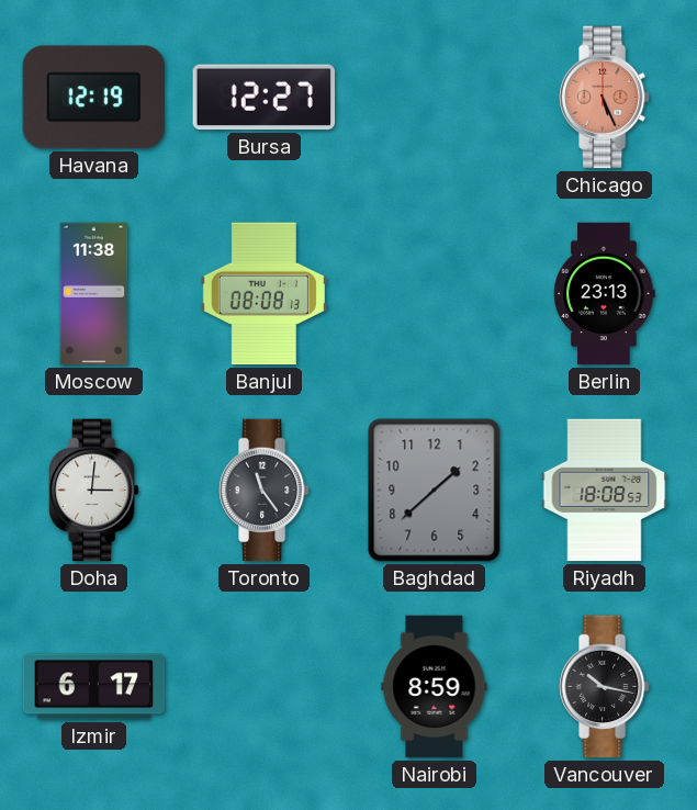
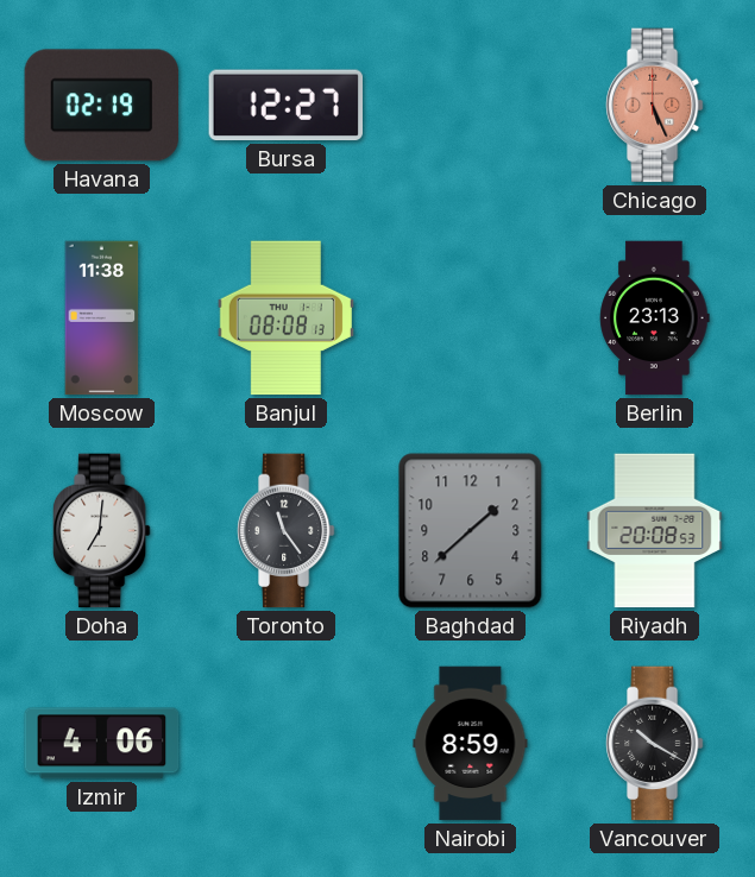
Havana: 12:19 -> 02:19 (102, 106)
Doha: 3:01 -> 7:01 (101, 531)
Riyadh: 18:08 -> 20:08 (655, 531)
Izmir: 6:17 -> 4:06 (102, 744)
Vancouver: 10:17 -> 10:20 (654, 744)
